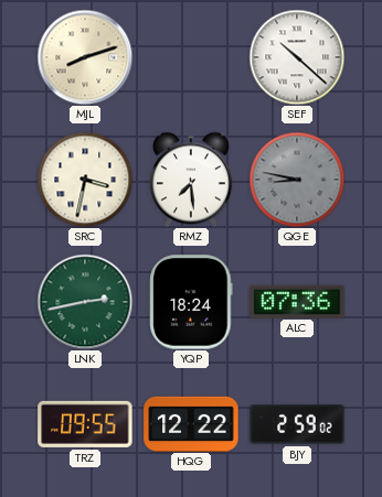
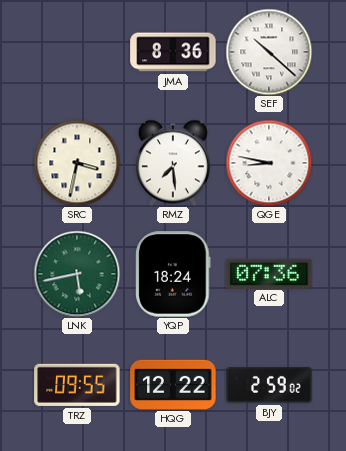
MJL: 8:12 -> none (85, 57)
JMA: none -> 8:36 (173, 52)
QGE dial: grey -> white (269, 163)
LNK: 2:43 -> 5:43 (77, 274)
